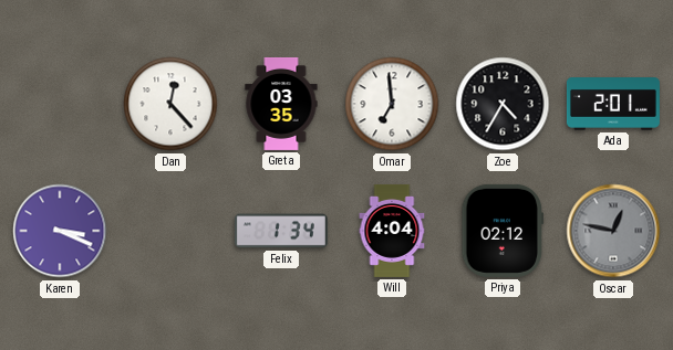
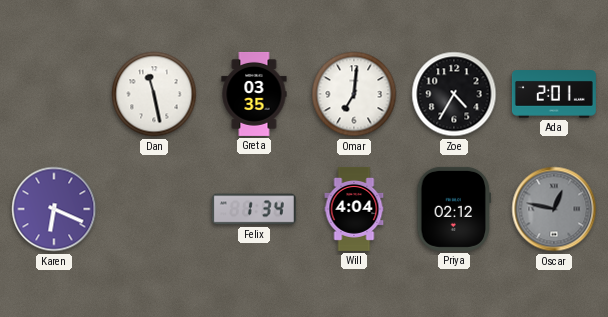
Dan: 12:23 -> 11:28 (154, 94)
Omar: 6:59 -> 7:01 (354, 94)
Karen: 3:19 -> 6:19 (54, 209)
